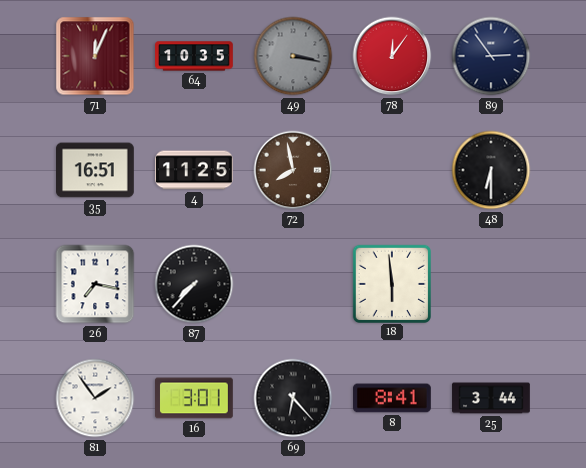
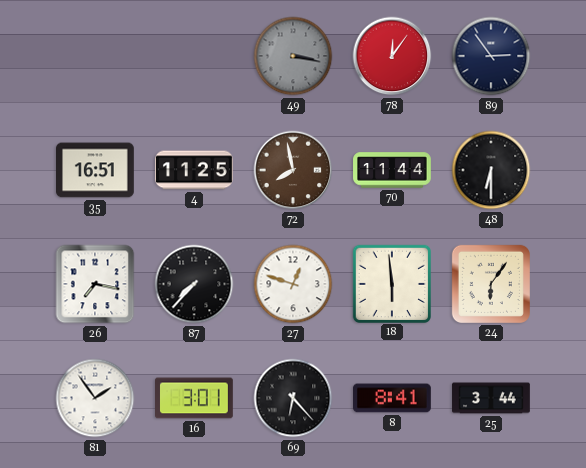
71: 12:04 -> none (95, 56)
64: 10:35 -> none (194, 56)
70: none -> 11:44 (392, 170)
27: none -> 12:48 (293, 284)
24: none -> 6:06 (491, 284)
